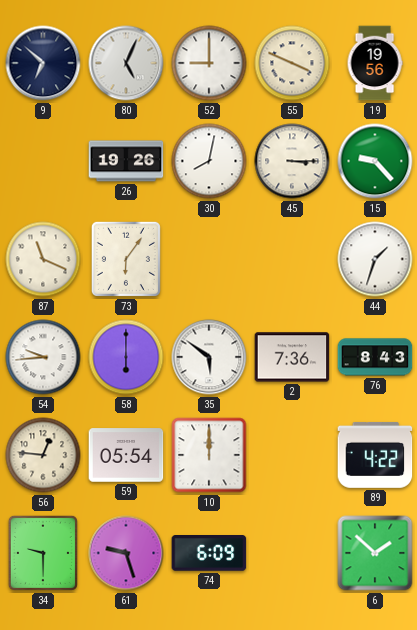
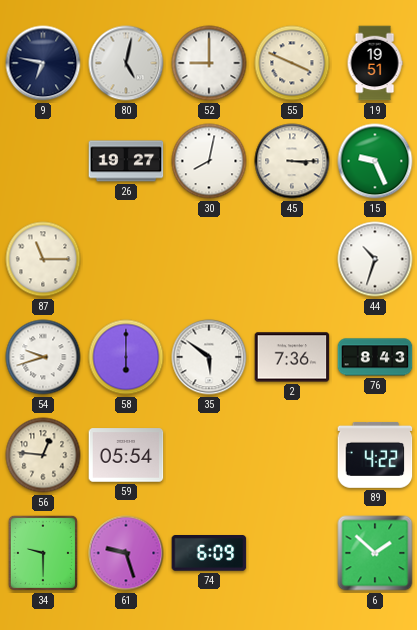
9: 6:52 -> 6:47 (43, 63)
80: 5:04 -> 5:02 (126, 63)
19: 19:56 -> 19:51 (375, 63)
26: 19:26 -> 19:27 (126, 161)
15: 9:23 -> 9:26 (375, 161)
87: 11:19 -> 11:15 (43, 259)
73: 6:06 -> none (126, 259)
44: 1:33 -> 10:33 (375, 259)
54: 9:44 -> 9:42 (43, 357)
10: 12:00 -> none (209, 455)
